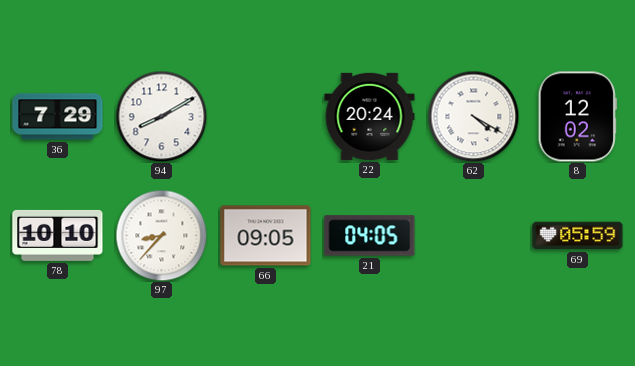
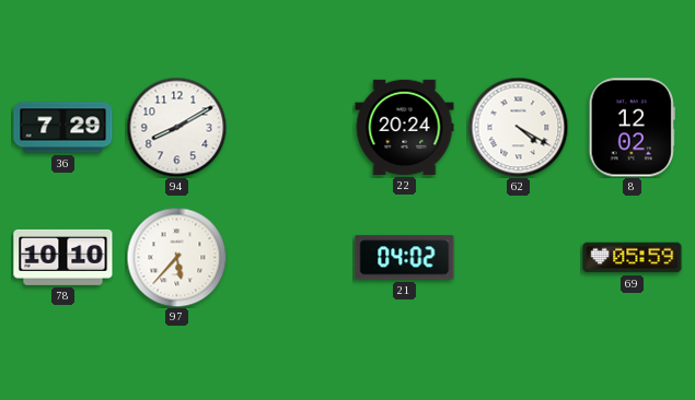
97: 8:37 -> 5:37 (176, 257)
66: 09:05 -> none (266, 236)
21: 04:05 -> 04:02 (405, 258)
